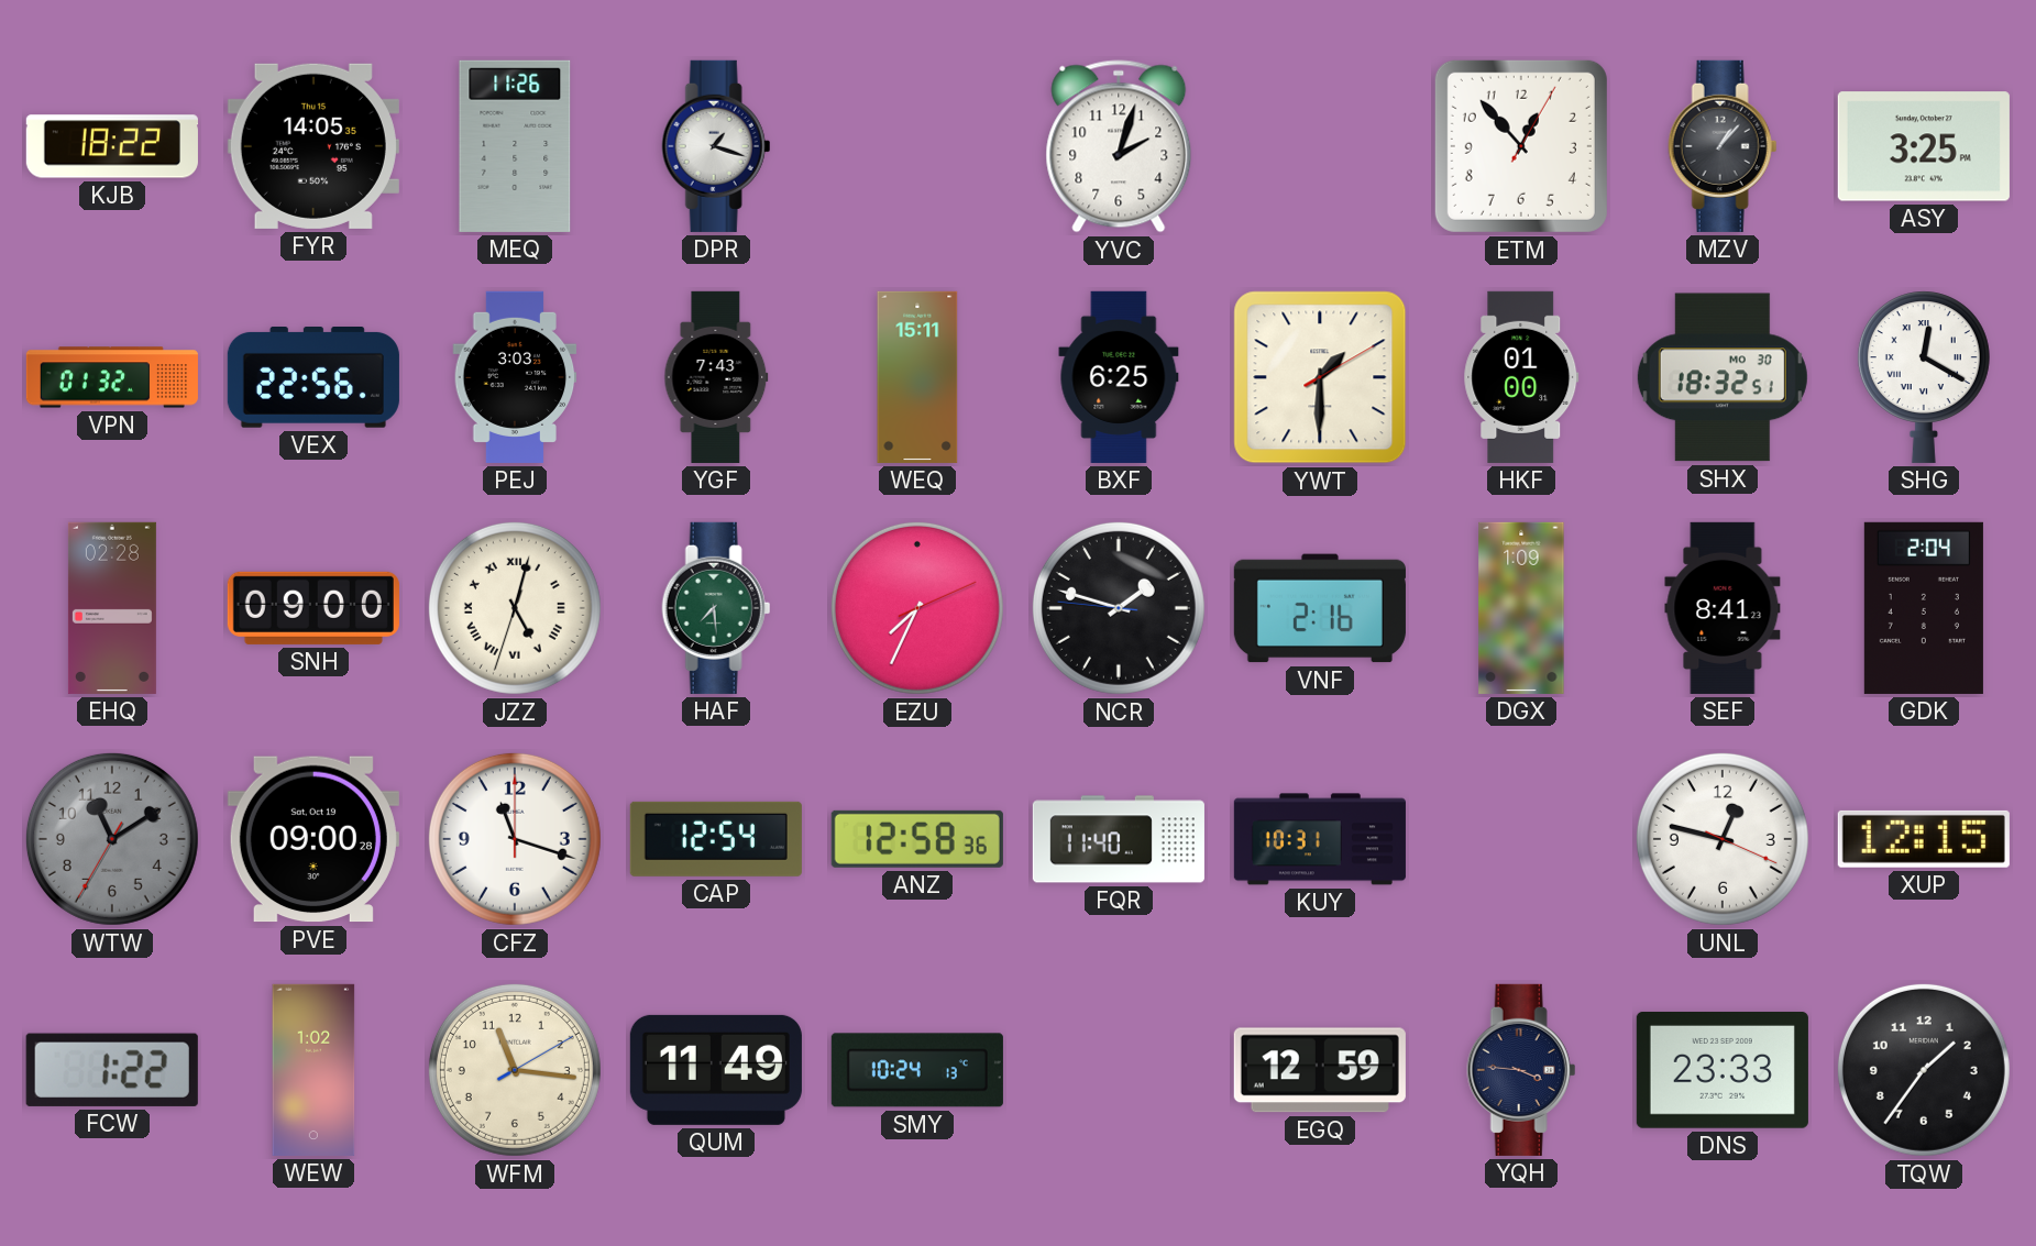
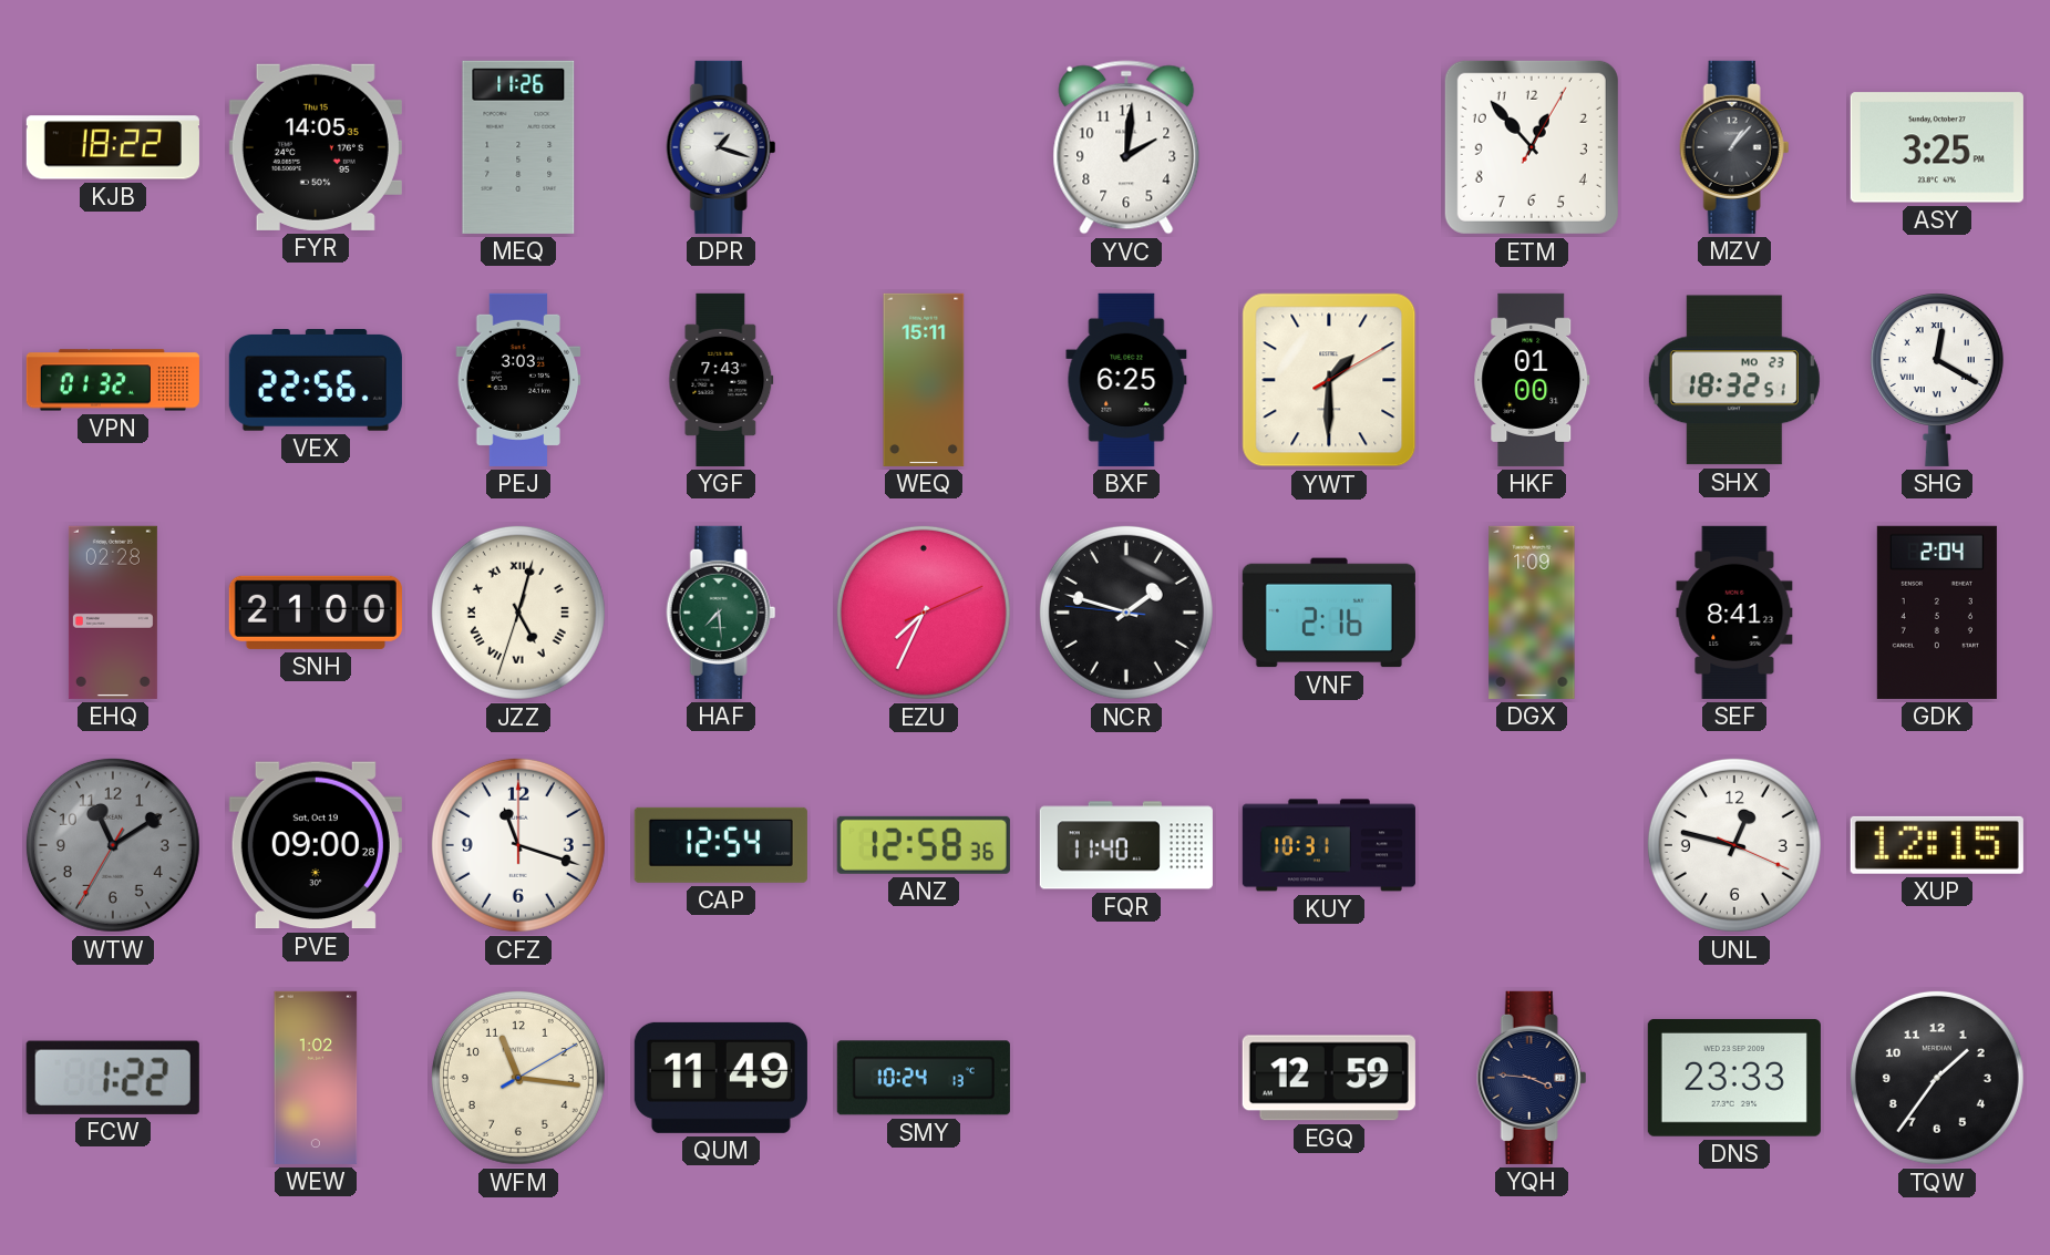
YVC: 2:03 -> 2:01 (1126, 147)
SHX date: MO 30 -> MO 23 (1734, 380)
SNH: 09:00 -> 21:00 (316, 613)
